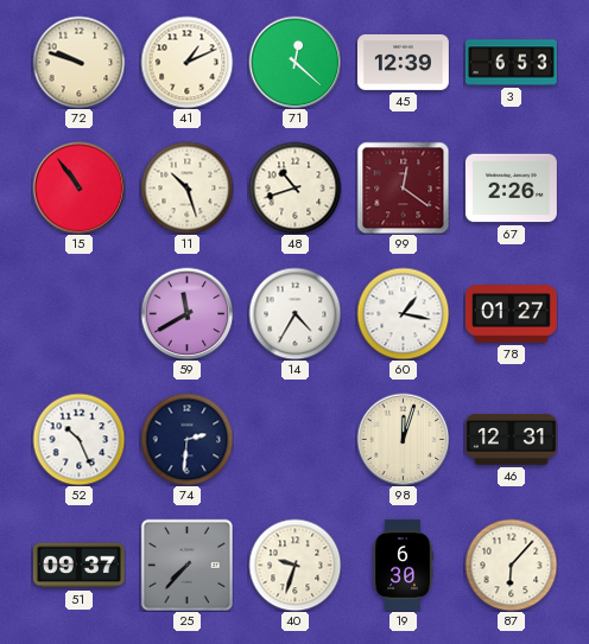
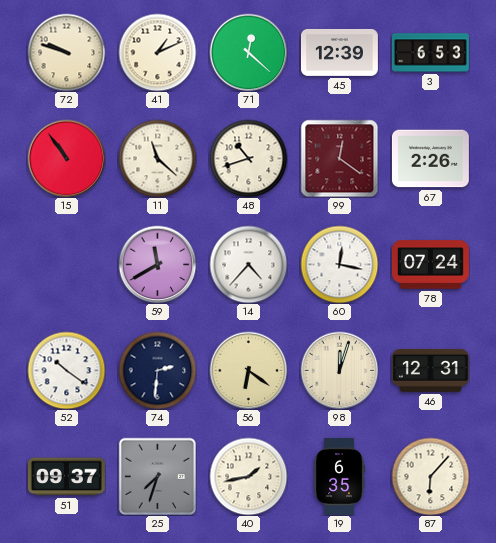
11: 10:27 -> 11:22 (157, 158)
14: 4:35 -> 4:37 (248, 264)
60: 1:17 -> 12:17 (339, 264)
78: 01:27 -> 07:24 (430, 265)
52: 10:26 -> 10:21 (66, 370)
56: none -> 6:21 (248, 370)
25: 7:37 -> 7:33 (157, 476)
40: 9:33 -> 1:43 (248, 476)
19: 6:30 -> 6:35 (339, 476)
